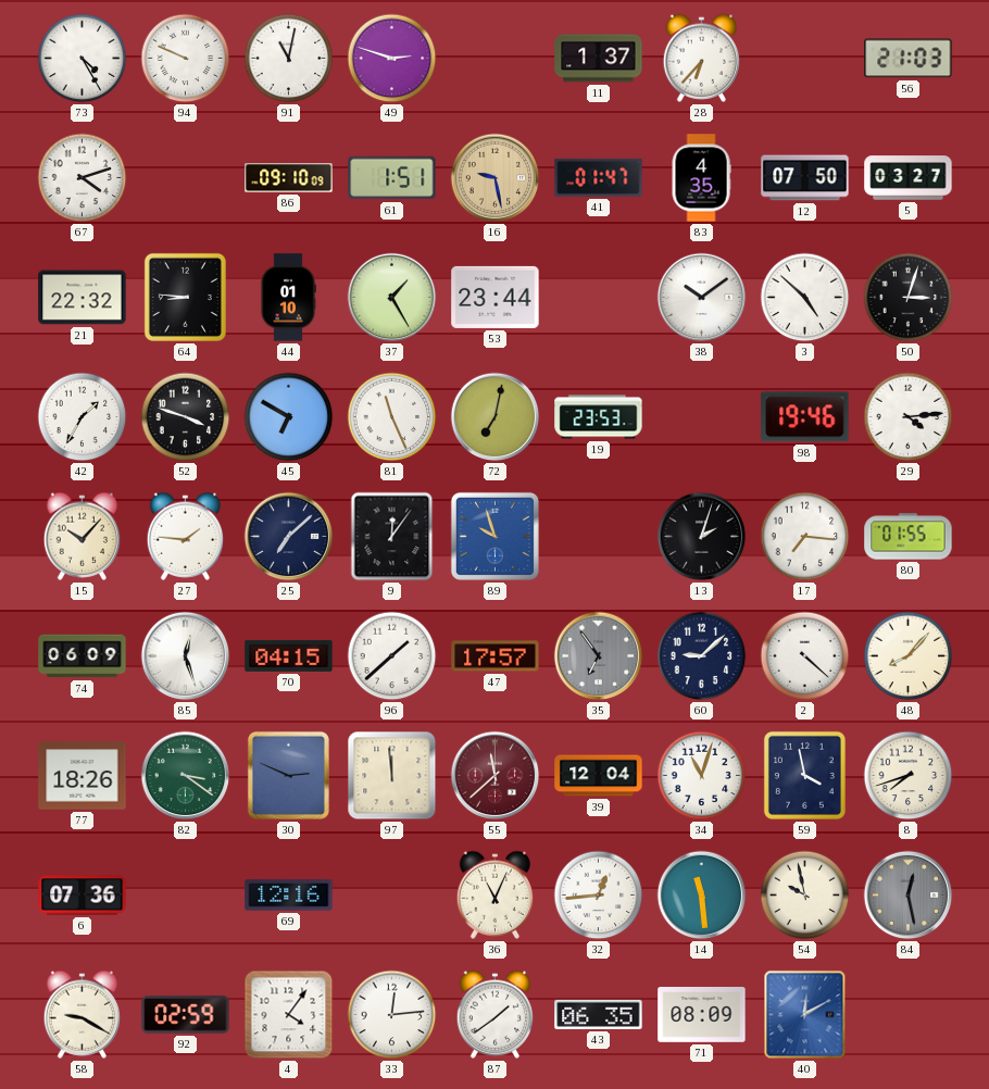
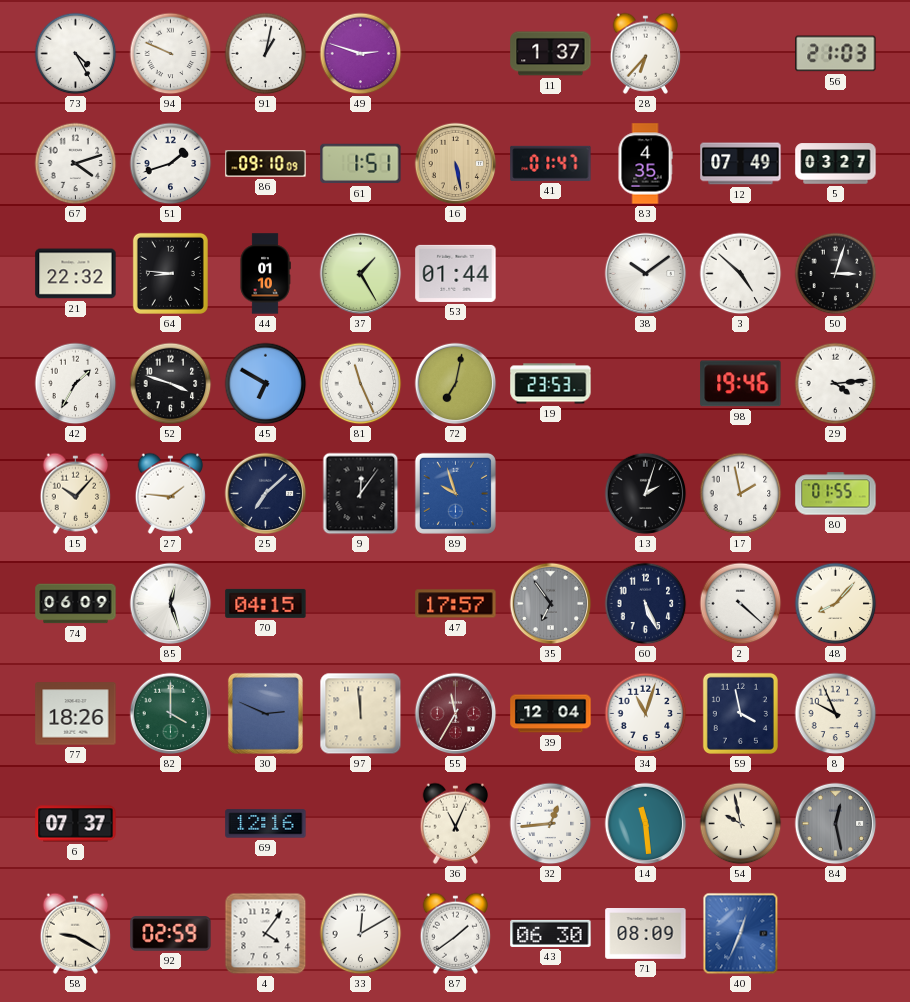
91: 11:02 -> 1:02 (266, 54)
51: none -> 1:42 (171, 164)
16: 9:28 -> 5:28 (456, 164)
12: 07:50 -> 07:49 (741, 164)
53: 23:44 -> 01:44 (456, 273)
17: 7:16 -> 1:58 (741, 494)
96: 1:38 -> none (392, 656)
60: 9:08 -> 5:26 (646, 604)
82: 3:21 -> 4:00 (171, 714)
55: 11:38 -> 11:35 (456, 714)
8: 7:42 -> 9:56 (836, 714)
6: 07:36 -> 07:37 (76, 824)
33: 12:14 -> 12:10 (361, 934)
43: 06:35 -> 06:30 (551, 933)
40: 12:10 -> 12:34 (741, 934)
